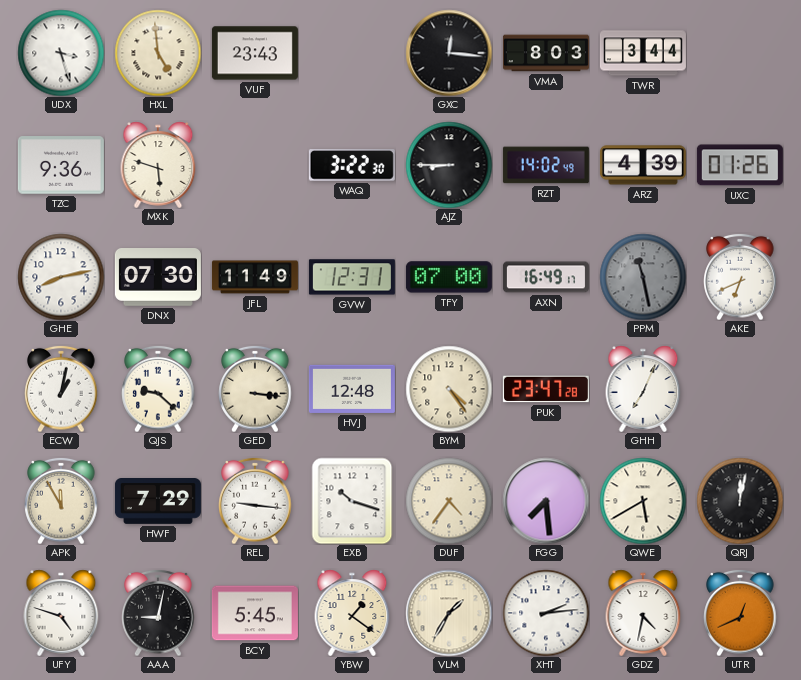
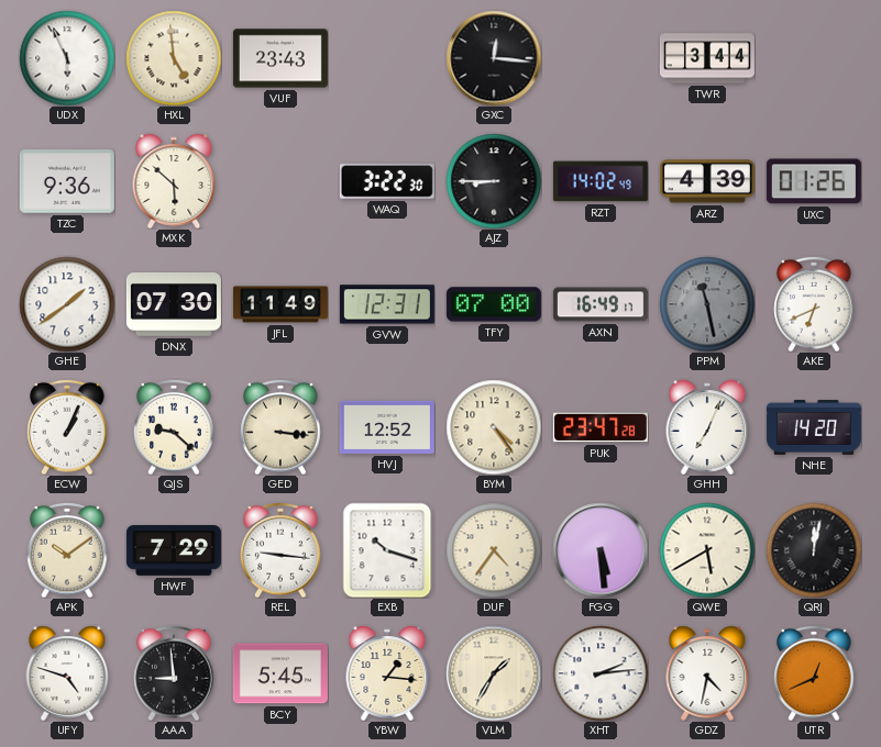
UDX: 3:27 -> 5:56 (67, 58)
VMA: 8:03 -> none (546, 53)
MXK: 5:48 -> 5:52 (174, 181)
GHE: 8:13 -> 1:39 (67, 304)
ECW: 1:02 -> 1:04 (67, 427)
HVJ: 12:48 -> 12:52 (387, 427)
NHE: none -> 14:20 (814, 428)
APK: 11:55 -> 10:09 (67, 550)
FGG: 7:29 -> 5:29 (601, 550)
AAA: 9:02 -> 8:59 (174, 673)
YBW: 1:21 -> 1:16 (387, 673)
